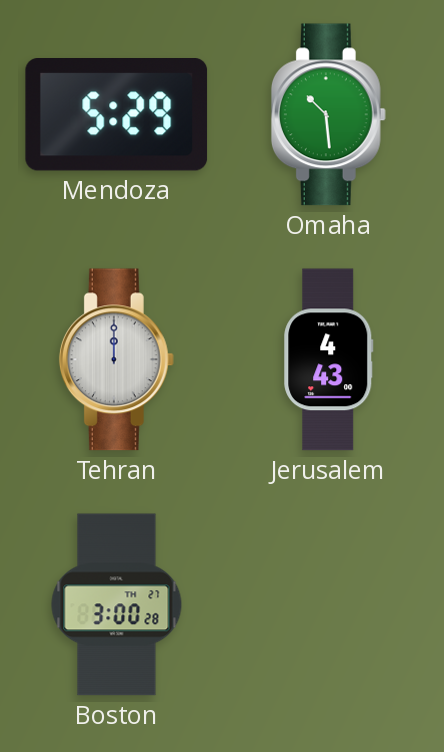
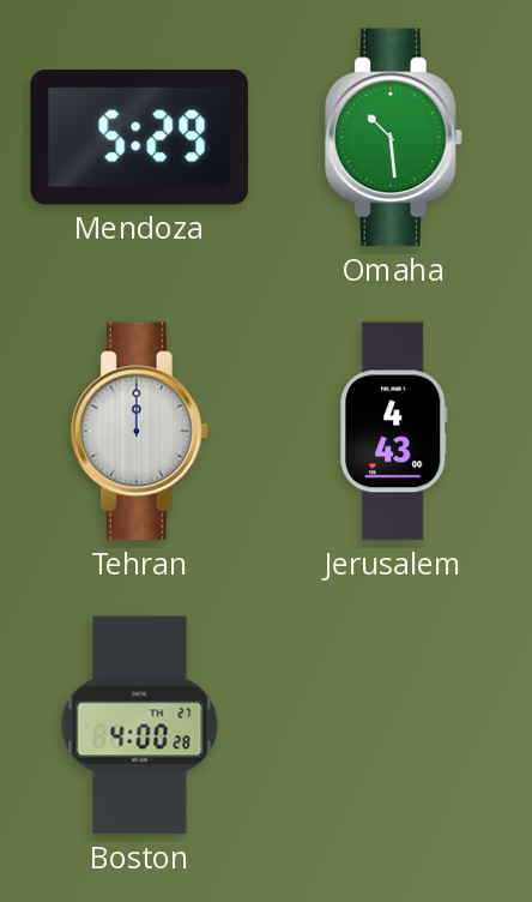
Boston: 3:00 -> 4:00 (140, 726)
